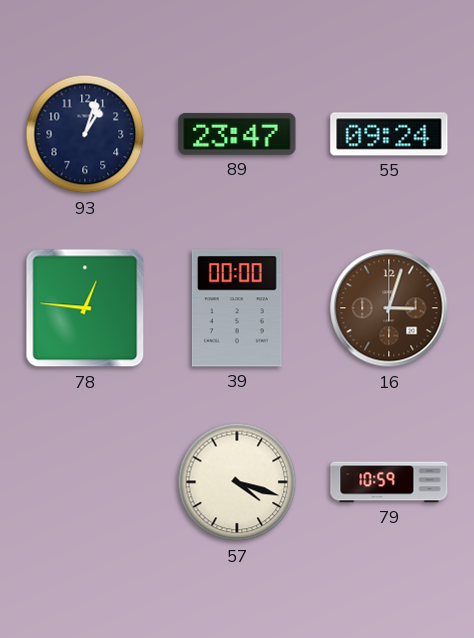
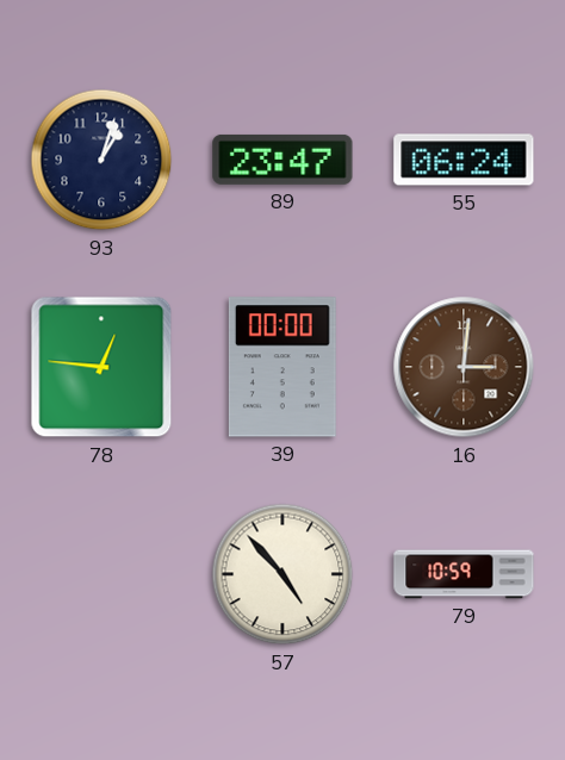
55: 09:24 -> 06:24 (464, 160)
16: 3:03 -> 3:01 (464, 367)
57: 4:18 -> 4:53 (282, 574)
